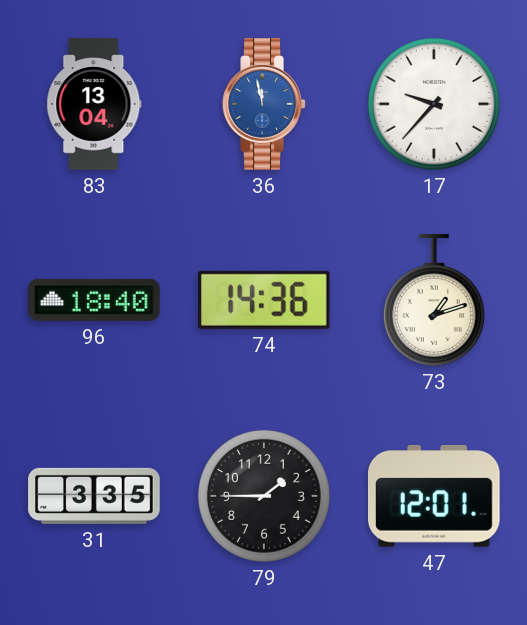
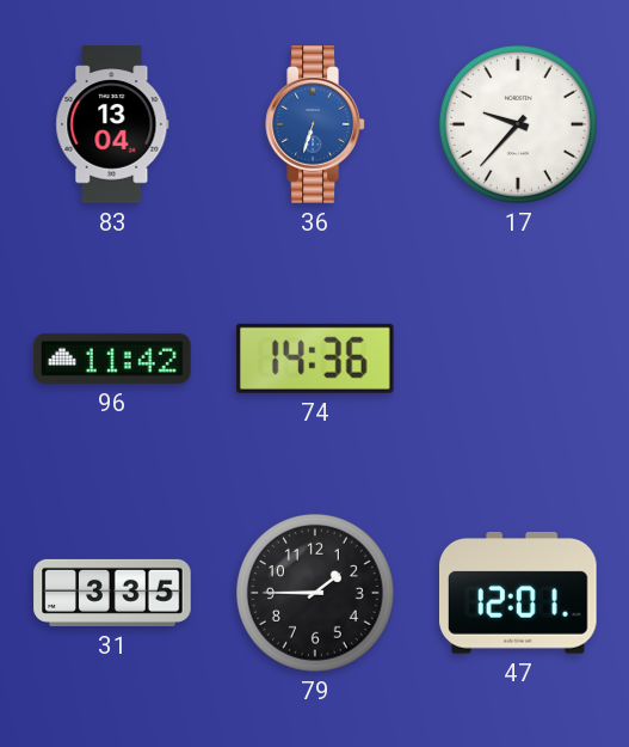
36: 11:58 -> 6:33 (315, 124)
96: 18:40 -> 11:42 (112, 359)
73: 1:12 -> none (434, 300)
